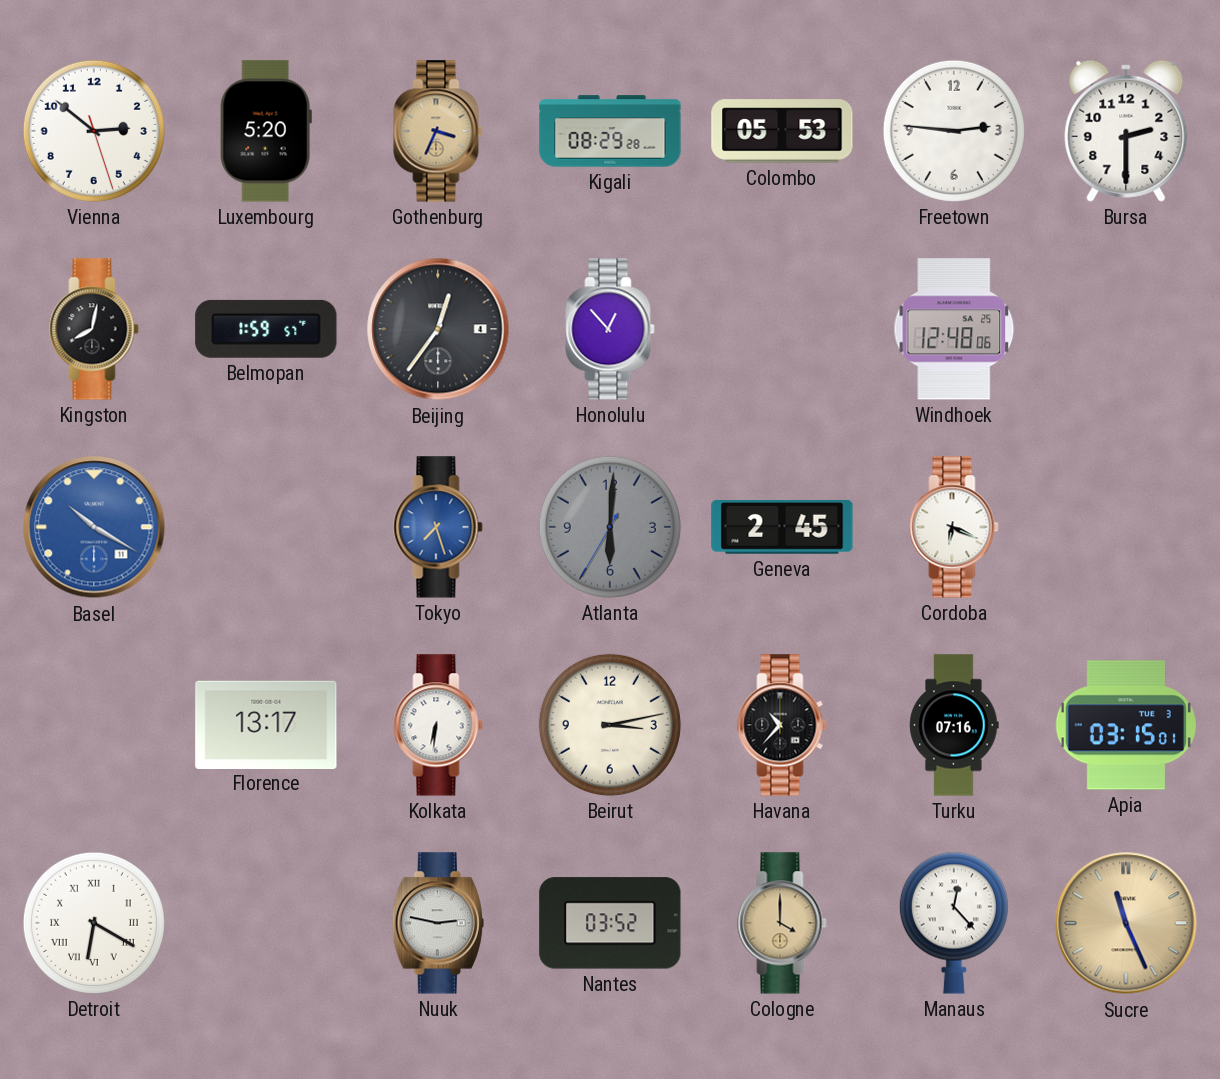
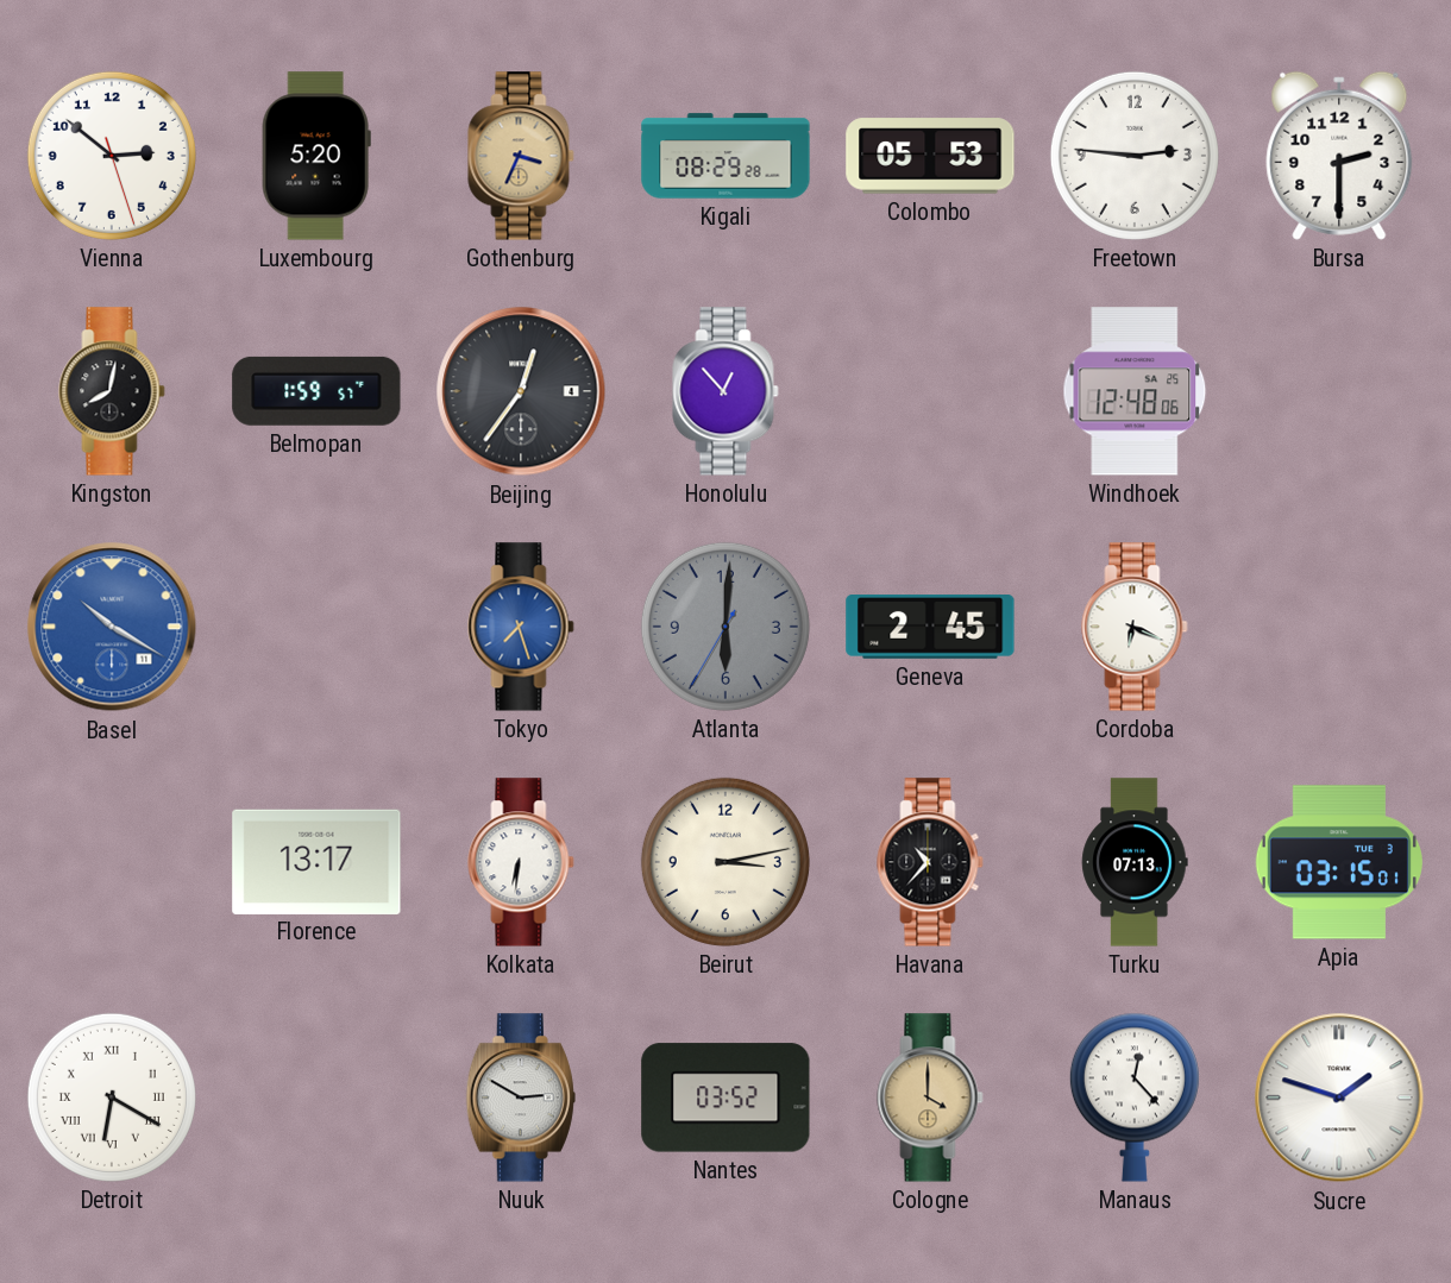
Turku: 07:16 -> 07:13 (1135, 862)
Nuuk: 2:47 -> 2:50 (521, 1098)
Sucre: 11:26 -> 1:48 (1339, 1098)
Sucre dial: champagne -> white (1339, 1098)
